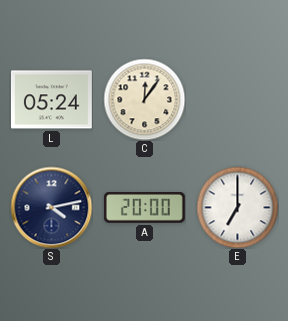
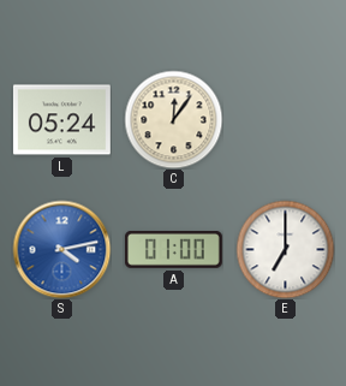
S dial: navy -> blue (61, 249)
A: 20:00 -> 01:00 (173, 250)
